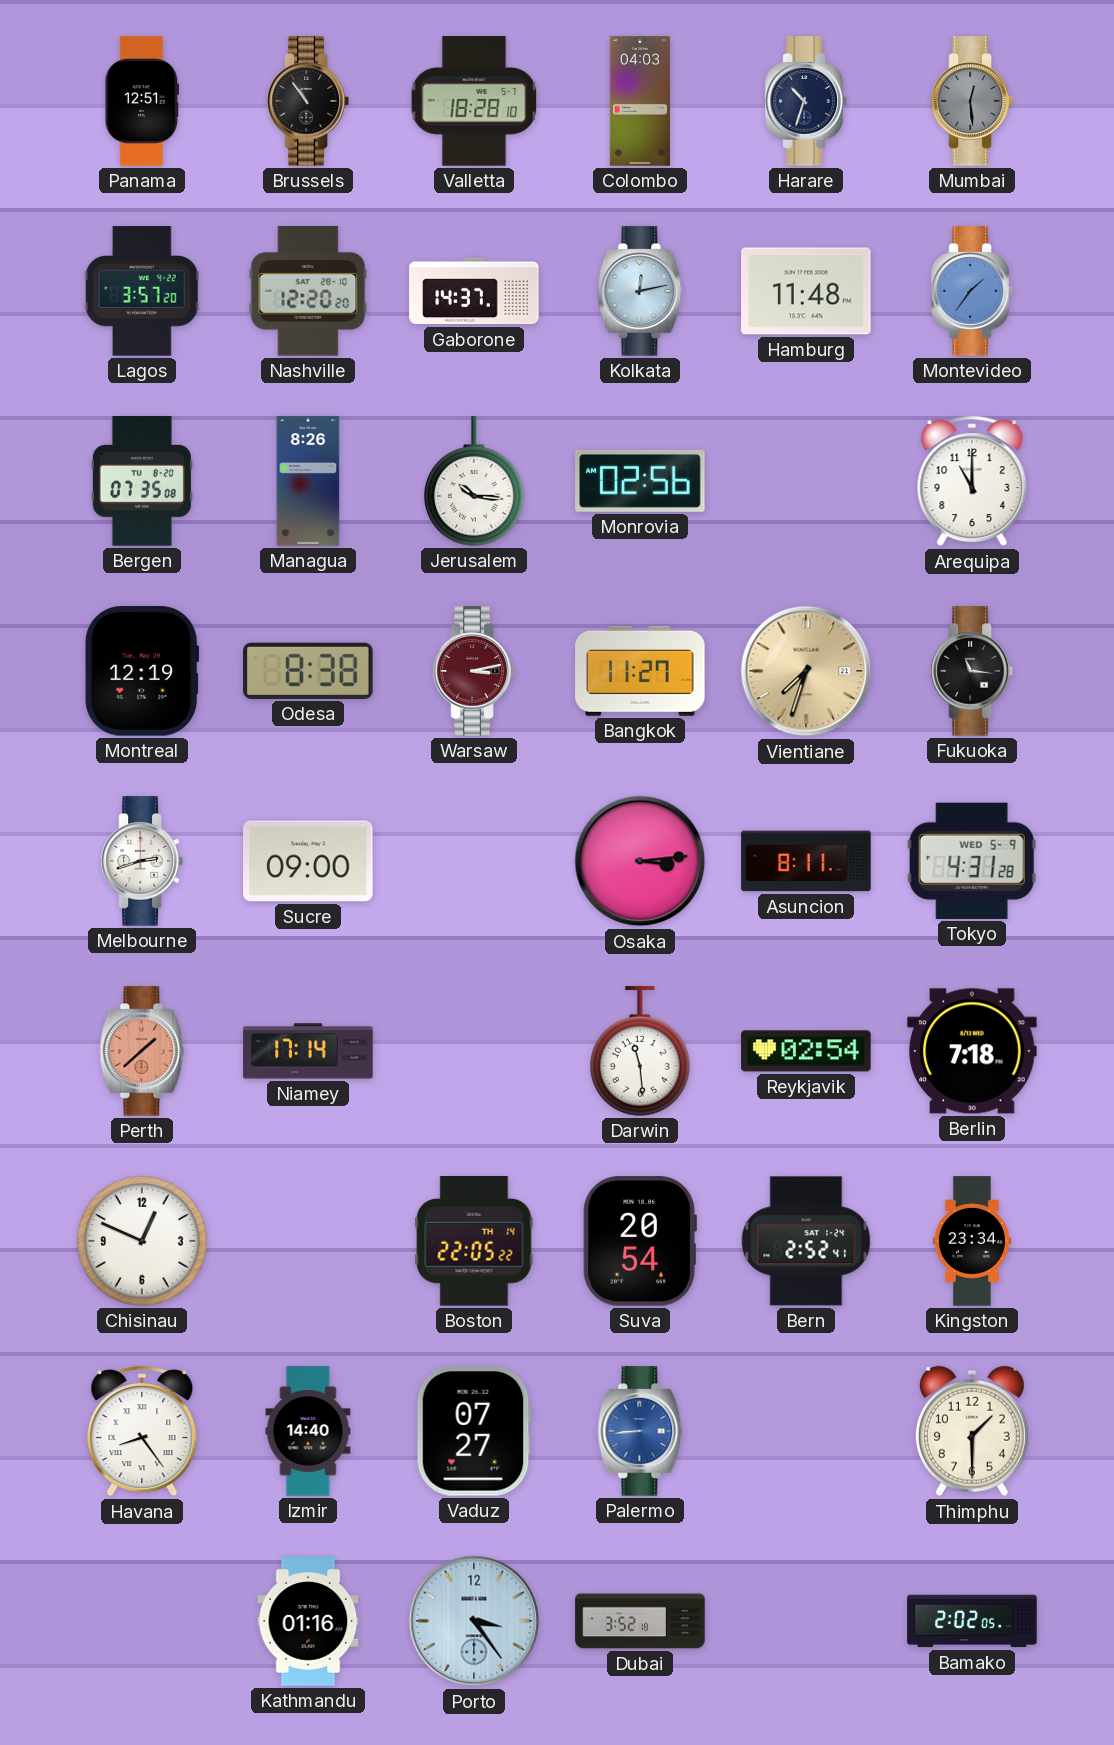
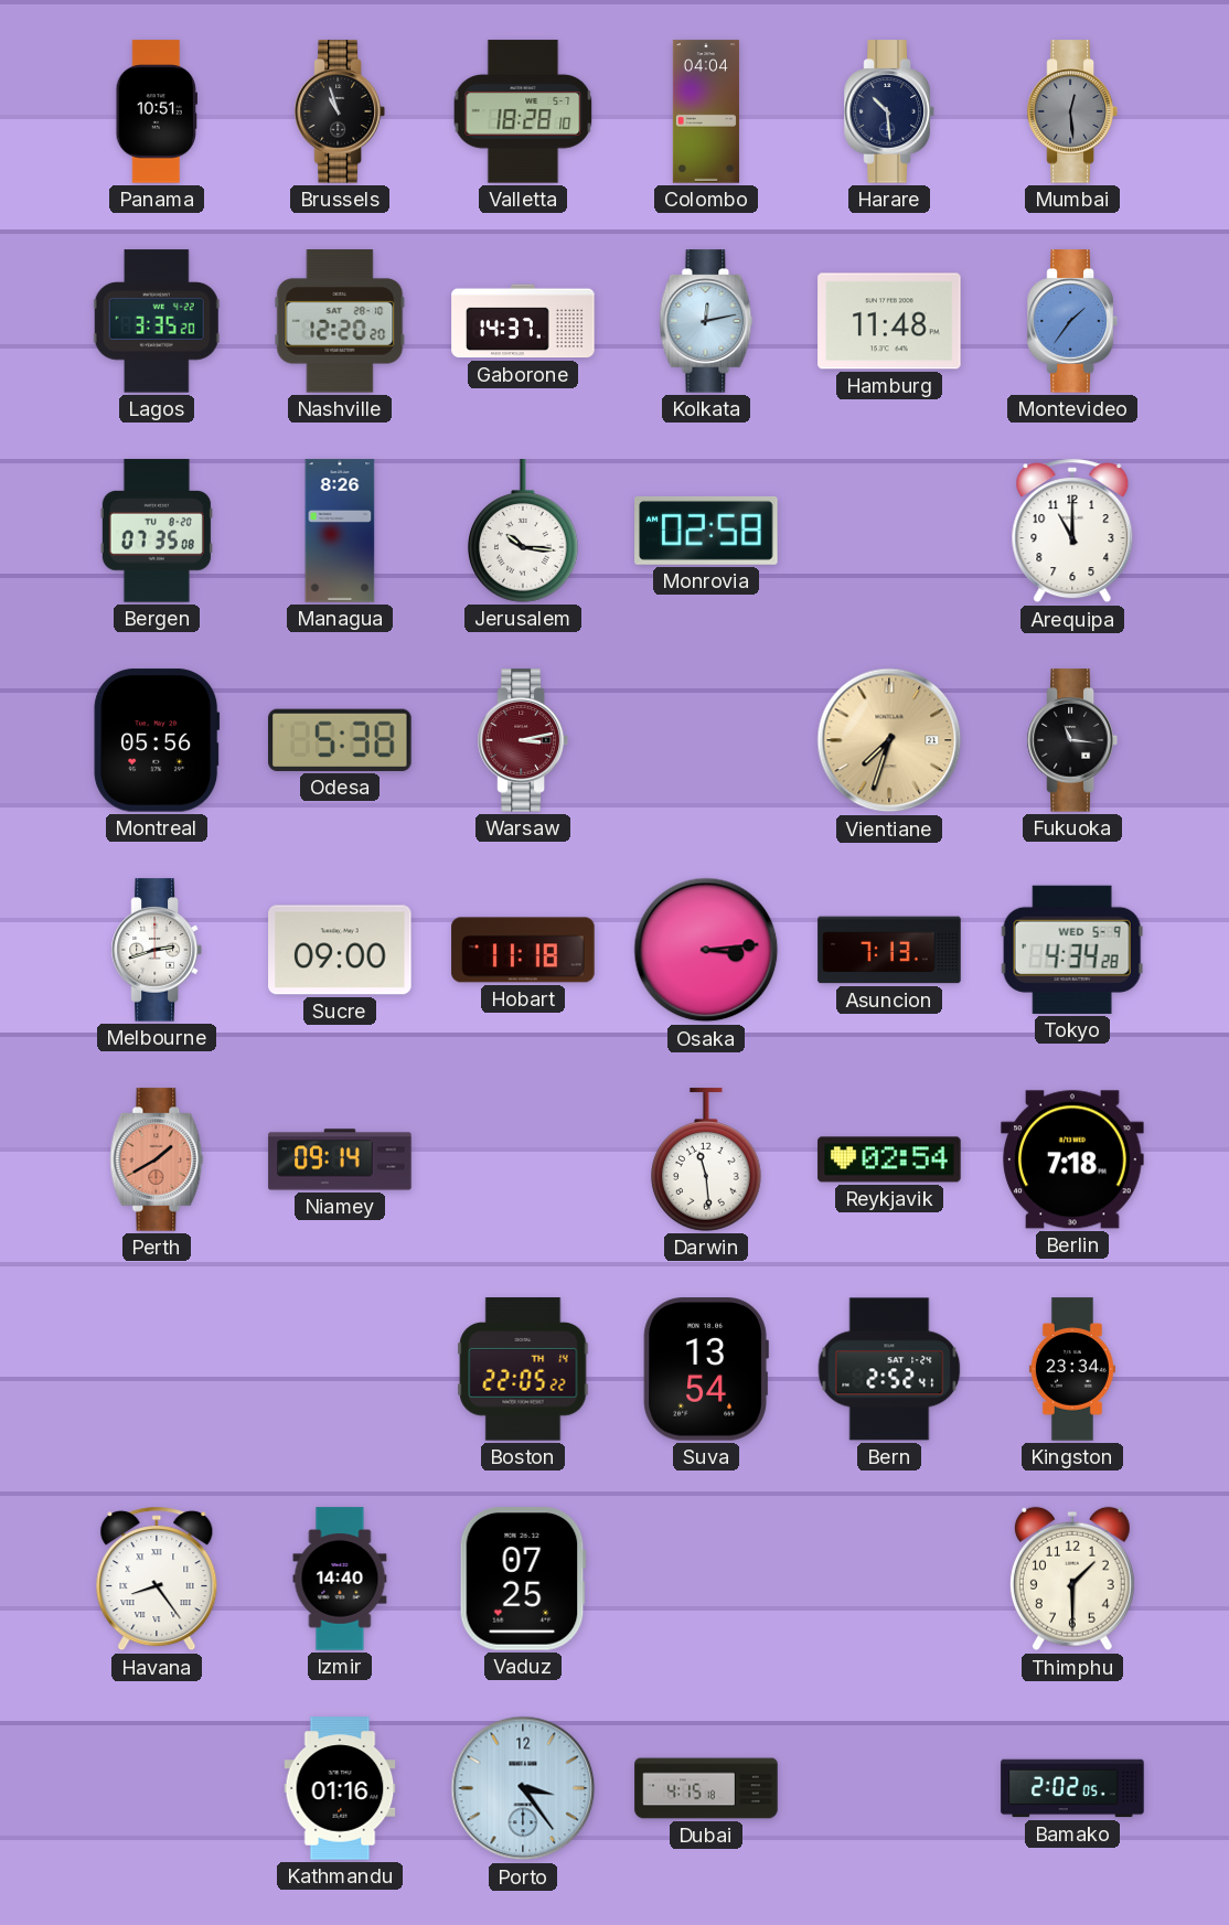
Panama: 12:51 -> 10:51 (156, 111)
Brussels: 10:54 -> 10:57 (340, 111)
Colombo: 04:03 -> 04:04 (706, 111)
Harare: 10:33 -> 10:29 (889, 111)
Lagos: 3:57 -> 3:35 (157, 321)
Monrovia: 02:56 -> 02:58 (706, 531)
Montreal: 12:19 -> 05:56 (157, 740)
Odesa: 8:38 -> 5:38 (340, 740)
Bangkok: 11:27 -> none (640, 671)
Hobart: none -> 11:18 (523, 950)
Asuncion: 8:11 -> 7:13 (889, 950)
Tokyo: 4:31 -> 4:34 (1072, 950)
Perth: 1:38 -> 1:40 (157, 1159)
Niamey: 17:14 -> 09:14 (340, 1159)
Chisinau: 12:49 -> none (142, 1241)
Suva: 20:54 -> 13:54 (706, 1369)
Vaduz: 07:27 -> 07:25 (523, 1579)
Palermo: 8:44 -> none (640, 1431)
Dubai: 3:52 -> 4:15 (706, 1788)
